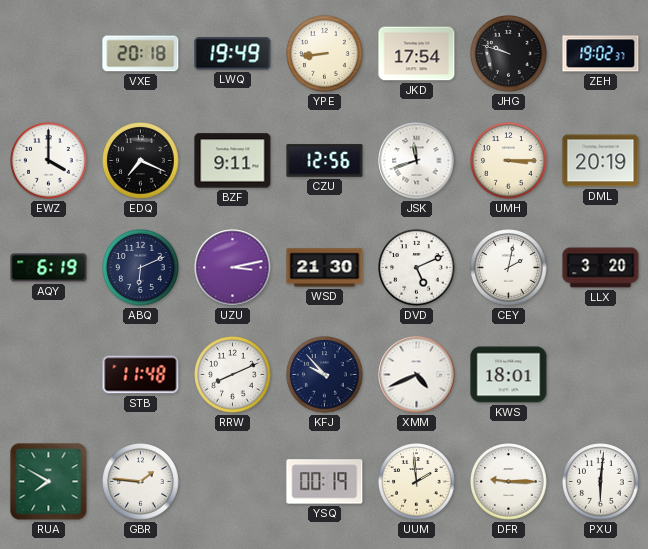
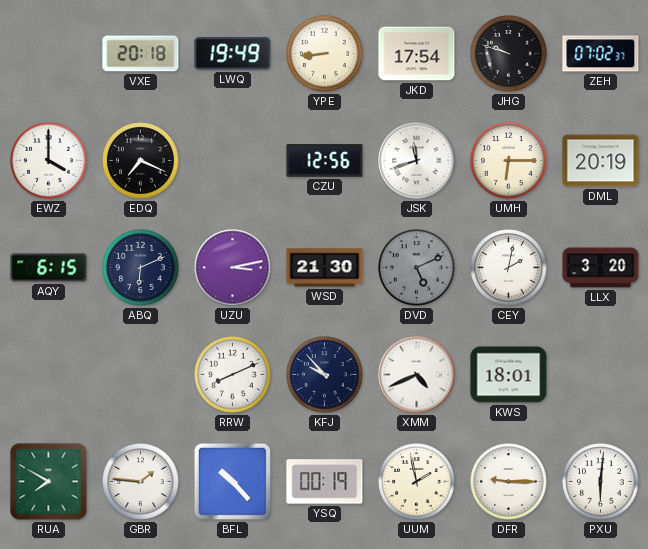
ZEH: 19:02 -> 07:02 (601, 54)
BZF: 9:11 -> none (233, 161)
UMH: 3:15 -> 6:15 (509, 161)
AQY: 6:19 -> 6:15 (49, 268)
DVD dial: white -> grey (417, 268)
STB: 11:48 -> none (141, 375)
BFL: none -> 10:23 (232, 481)
UUM: 1:59 -> 1:58 (417, 482)
